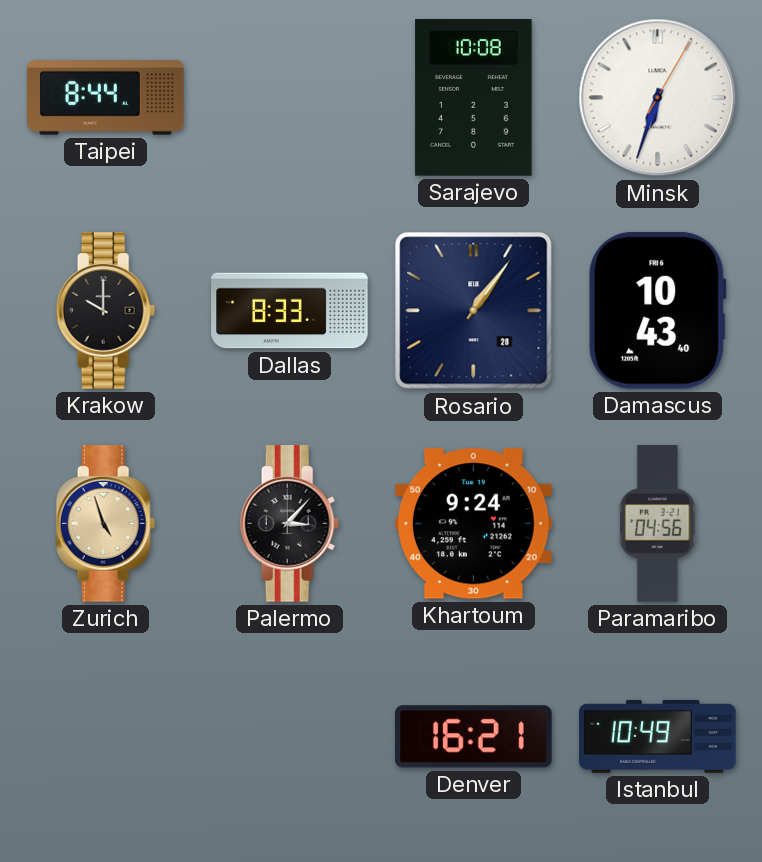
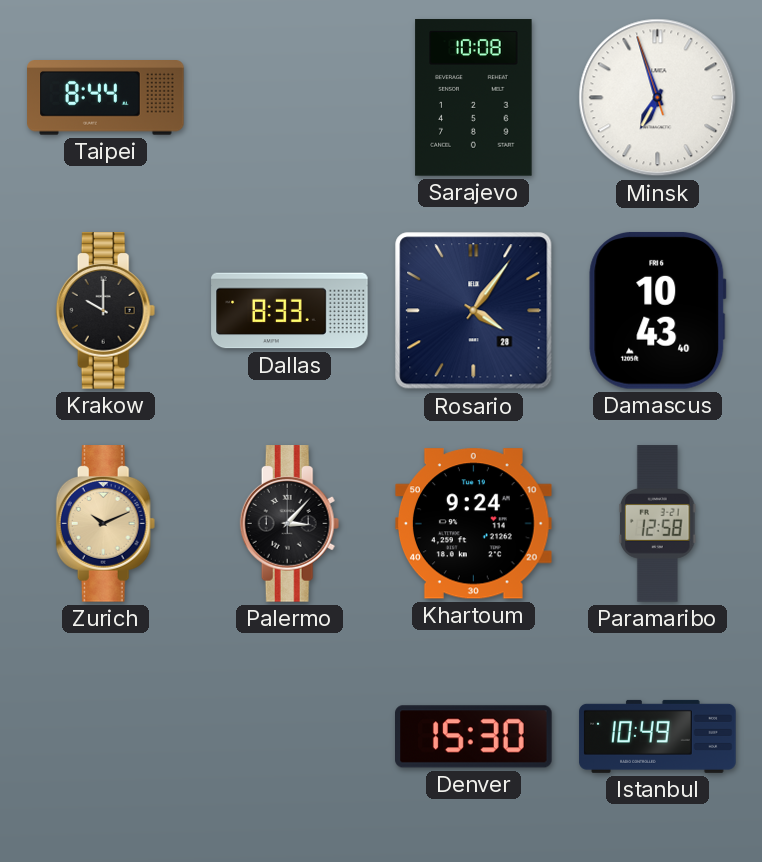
Minsk: 6:33 -> 6:56 (658, 98)
Rosario: 1:06 -> 4:06 (474, 311)
Zurich: 4:57 -> 10:11 (106, 524)
Paramaribo: 04:56 -> 12:58 (658, 524)
Denver: 16:21 -> 15:30 (474, 737)
